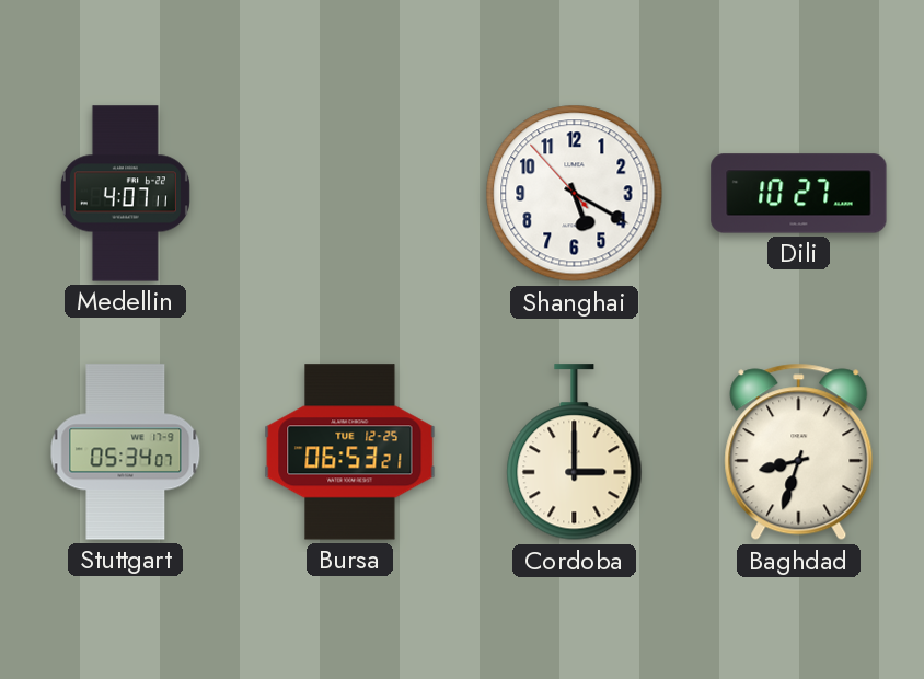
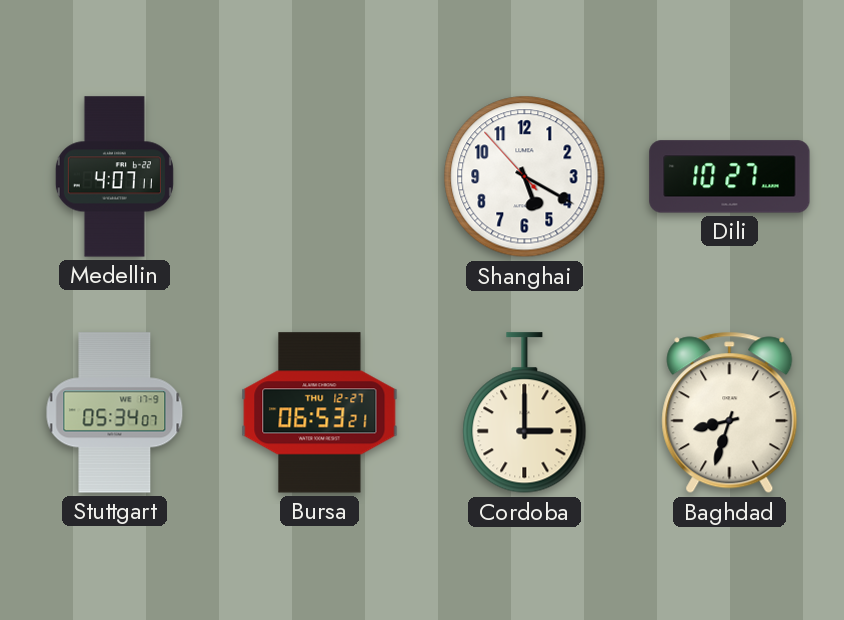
Bursa date: TUE 12-25 -> THU 12-27 (320, 413)
